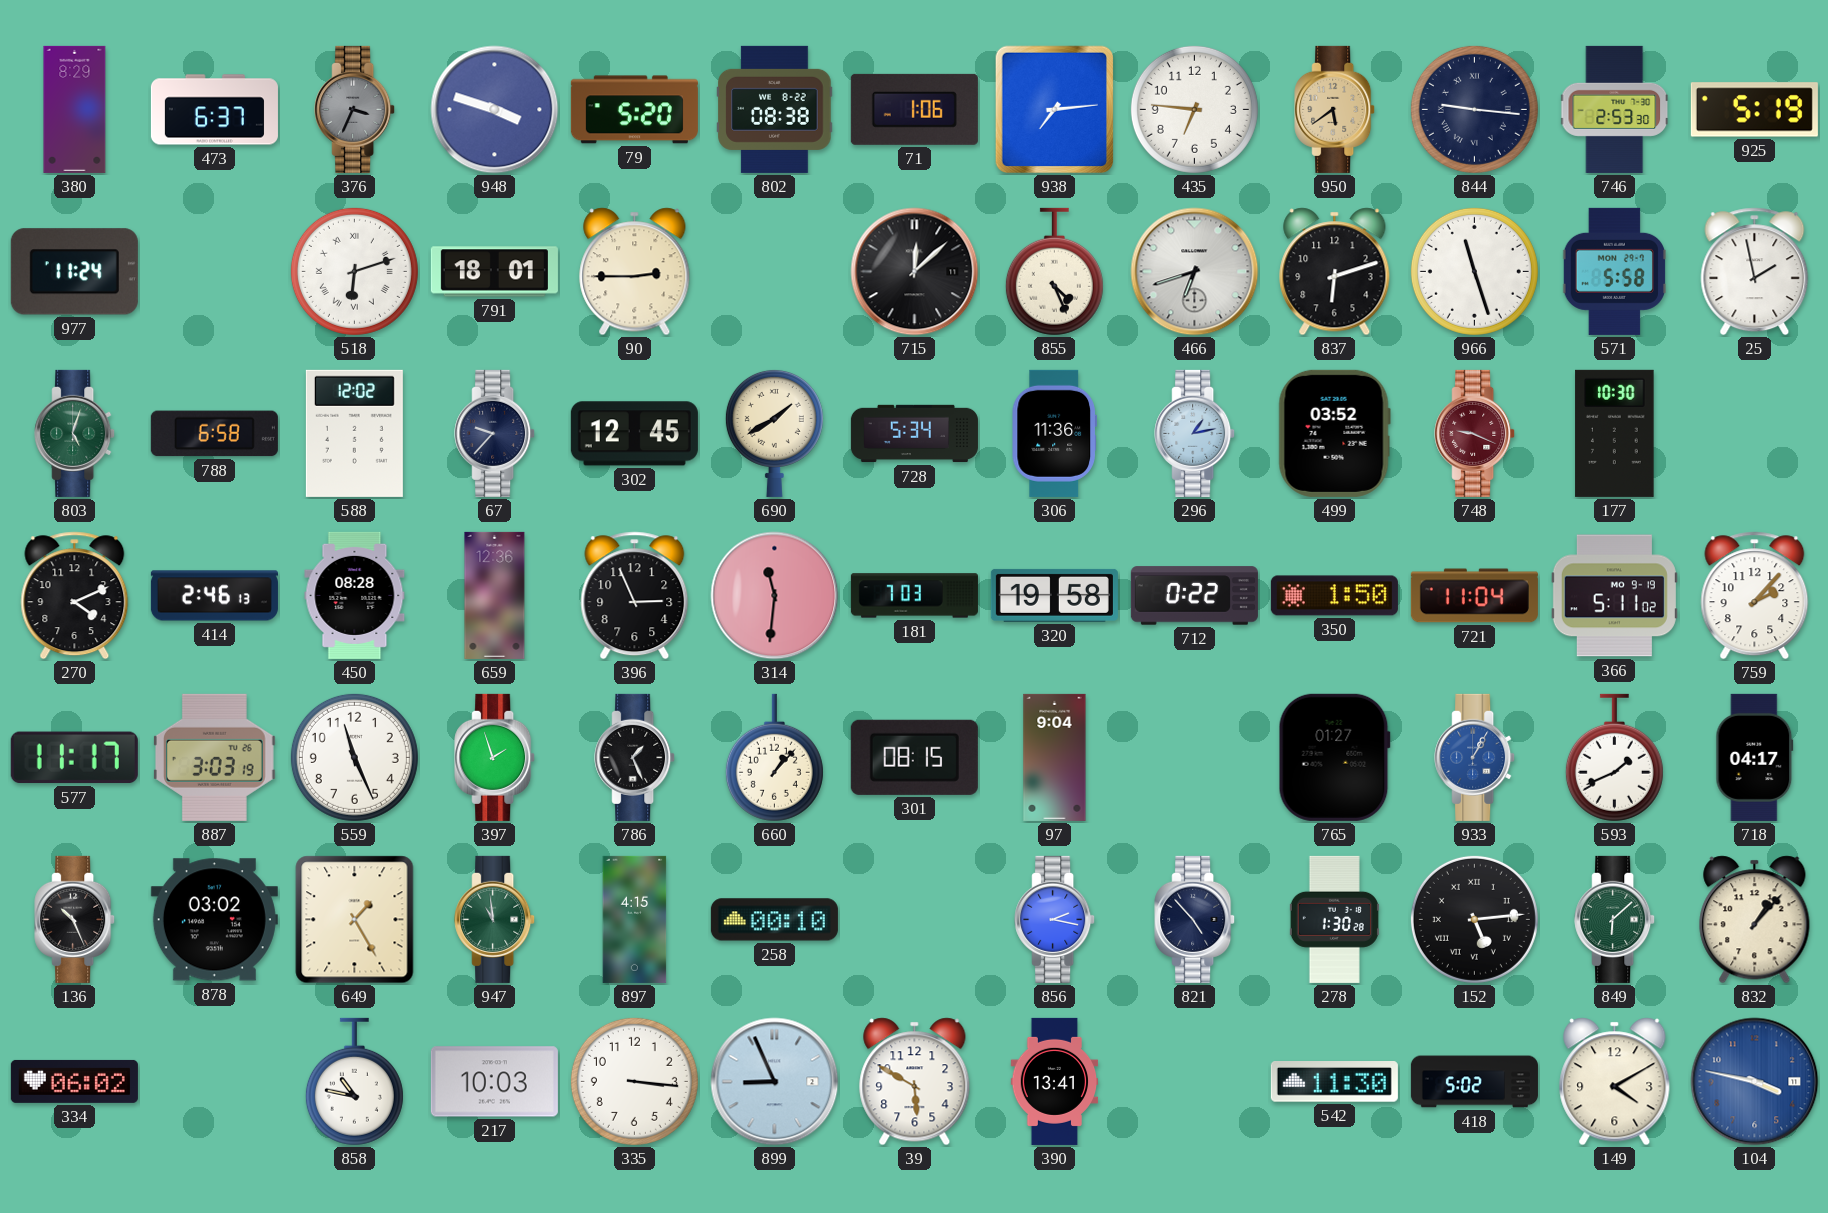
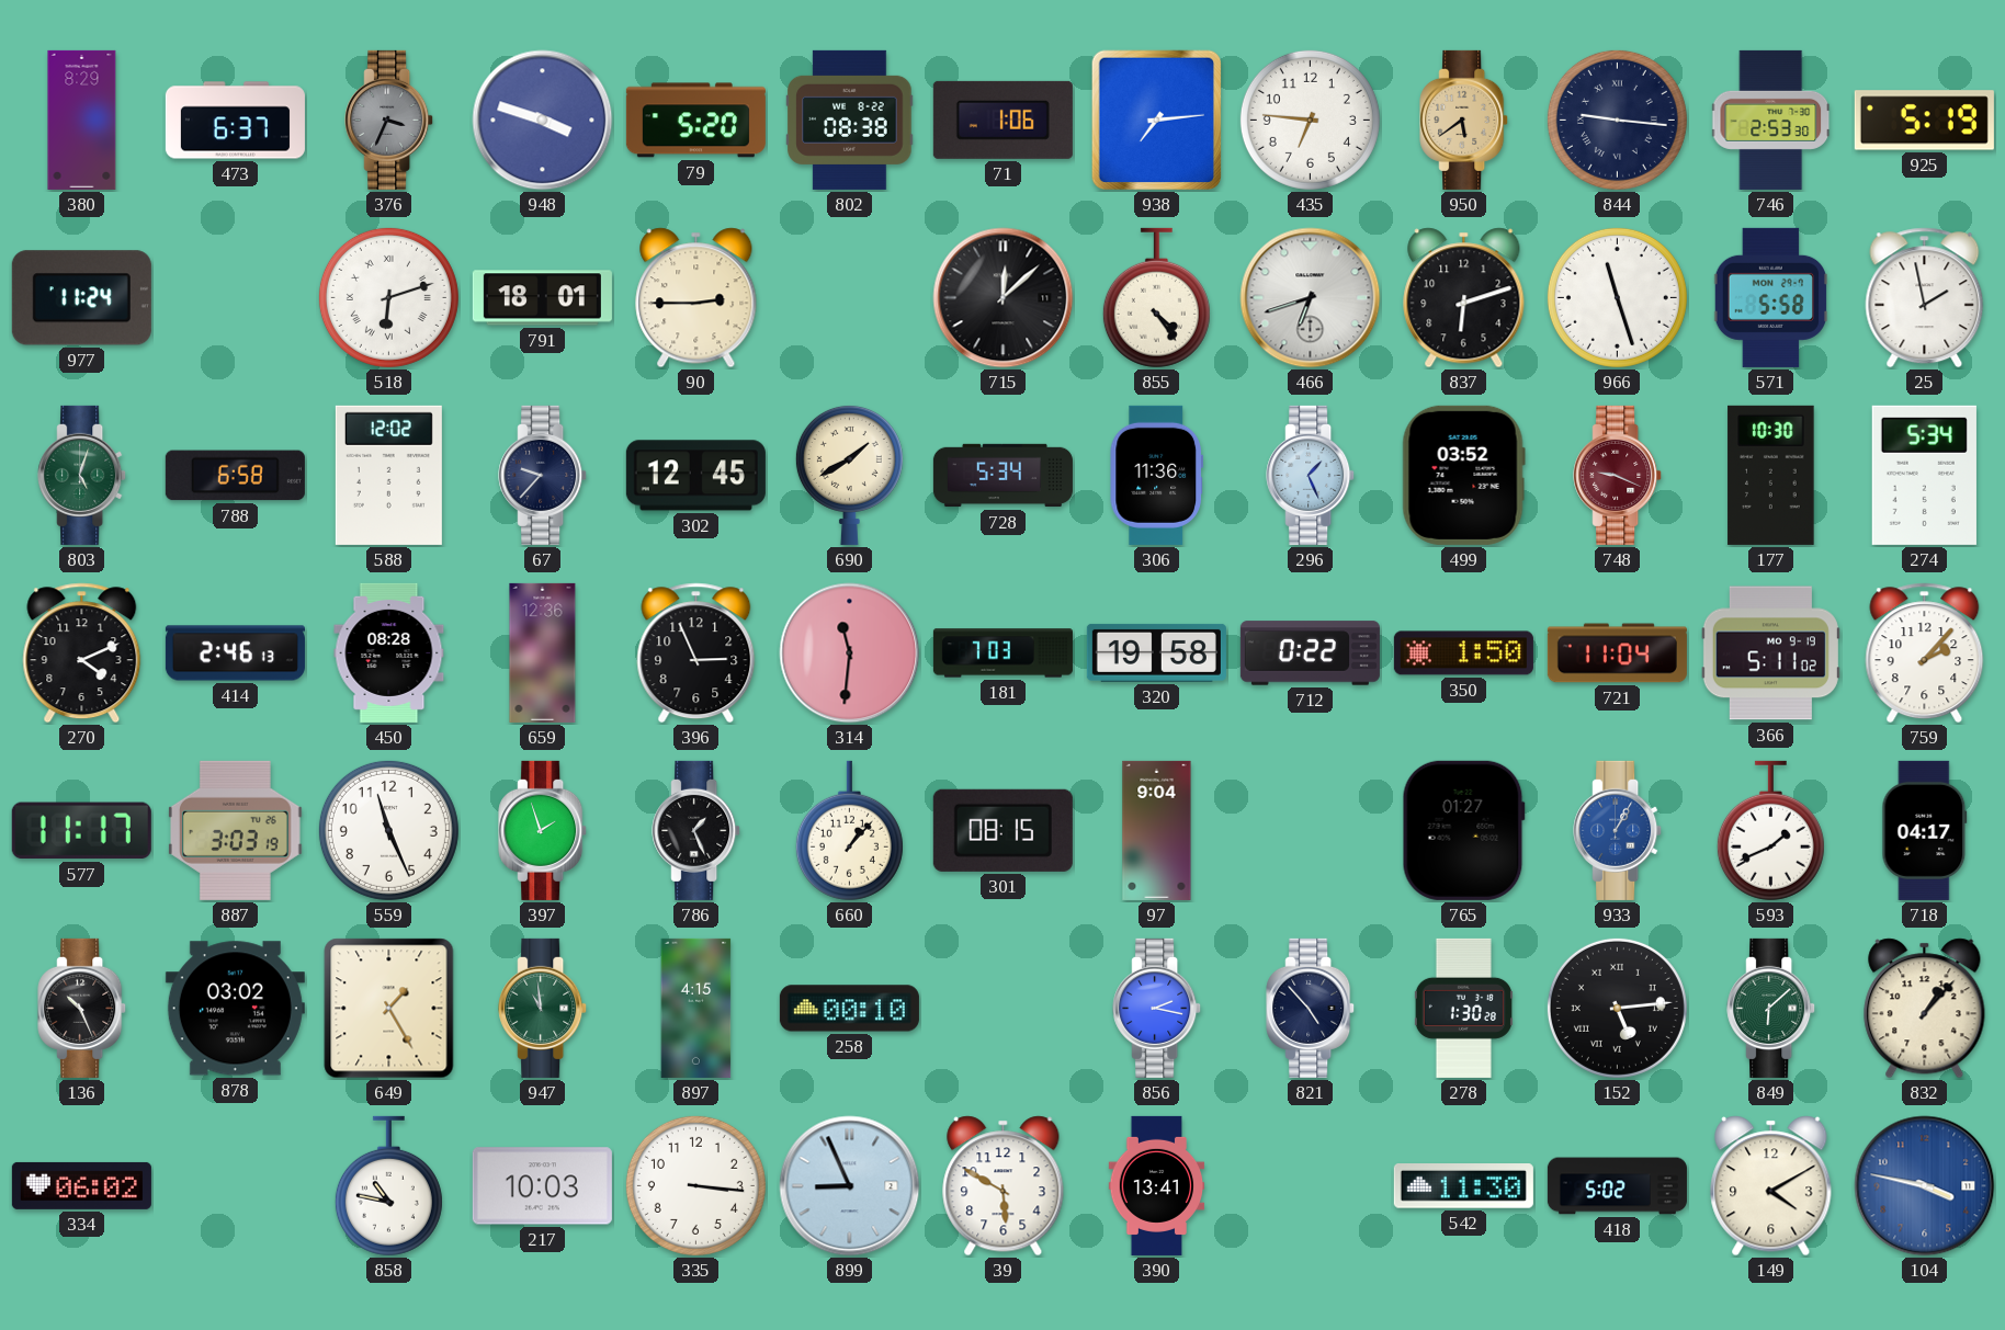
855: 4:26 -> 4:24 (1156, 298)
296: 1:13 -> 1:26 (1311, 475)
274: none -> 5:34 (1924, 475)
